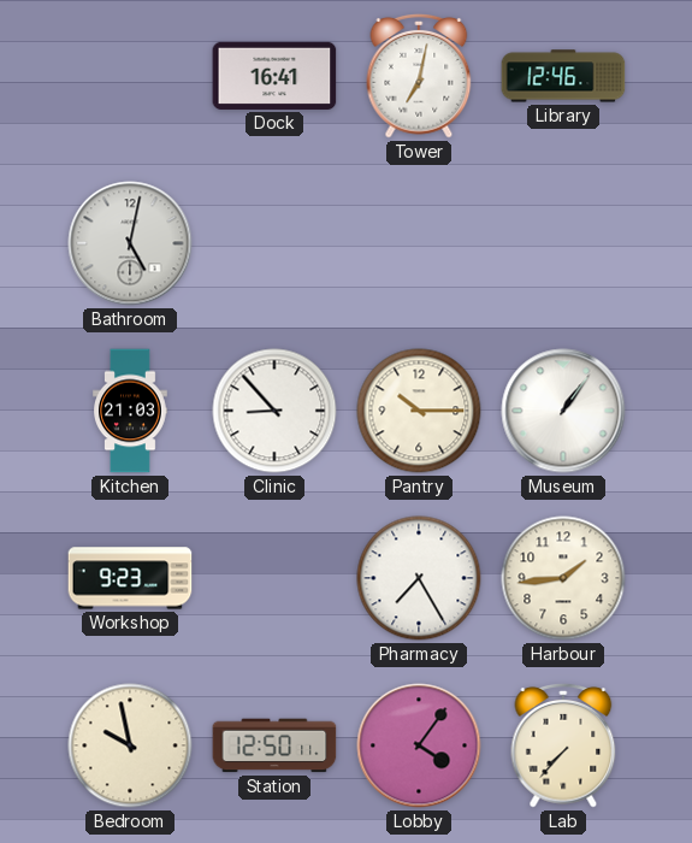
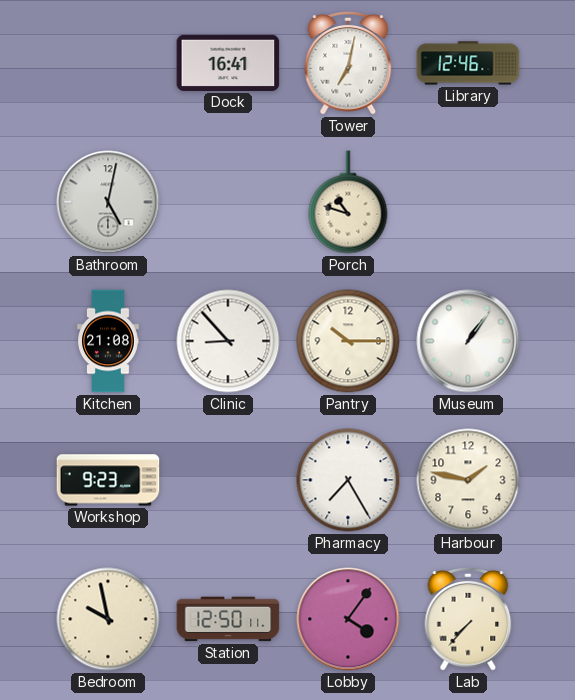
Porch: none -> 10:48 (348, 202)
Kitchen: 21:03 -> 21:08 (109, 341)
Harbour: 1:44 -> 1:47 (468, 480)
